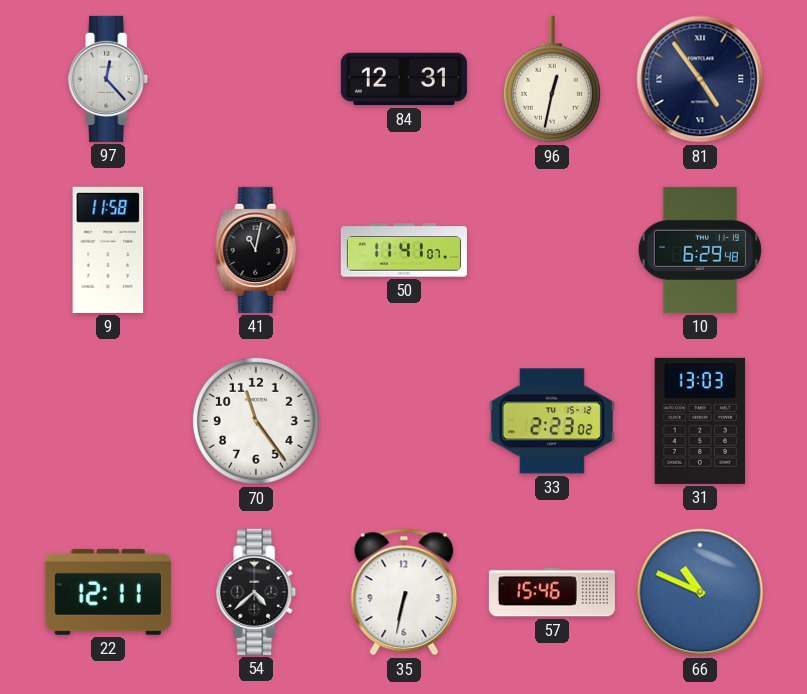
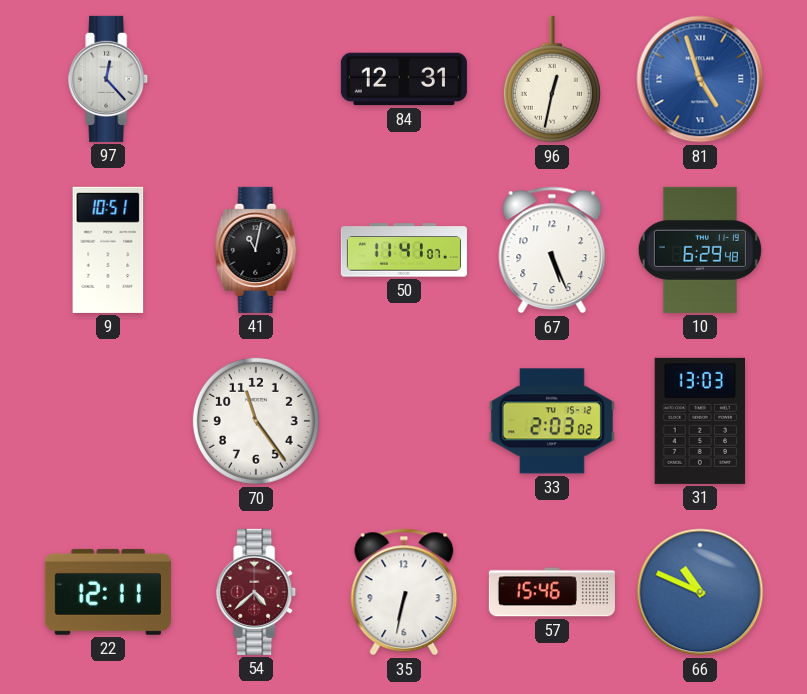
81: 4:54 -> 4:57 (700, 79)
81 dial: navy -> blue (700, 79)
9: 11:58 -> 10:51 (108, 250)
67: none -> 5:26 (552, 250)
33: 2:23 -> 2:03 (552, 421)
54 dial: black -> burgundy (257, 592)
